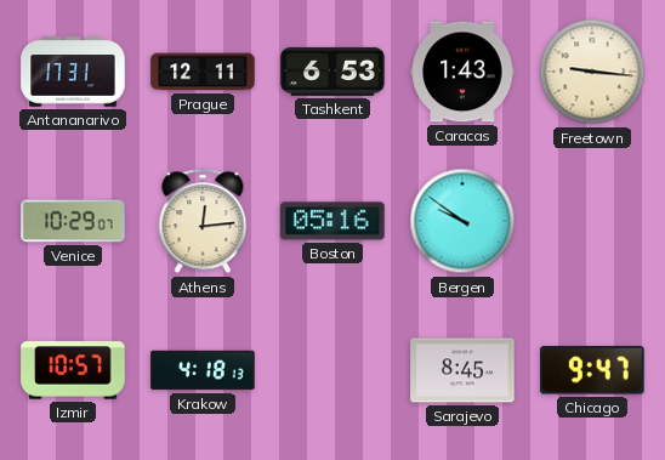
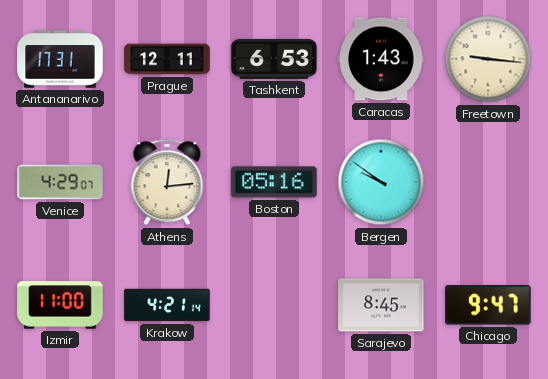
Venice: 10:29 -> 4:29 (60, 182)
Izmir: 10:57 -> 11:00 (60, 305)
Krakow: 4:18 -> 4:21 (167, 305)
